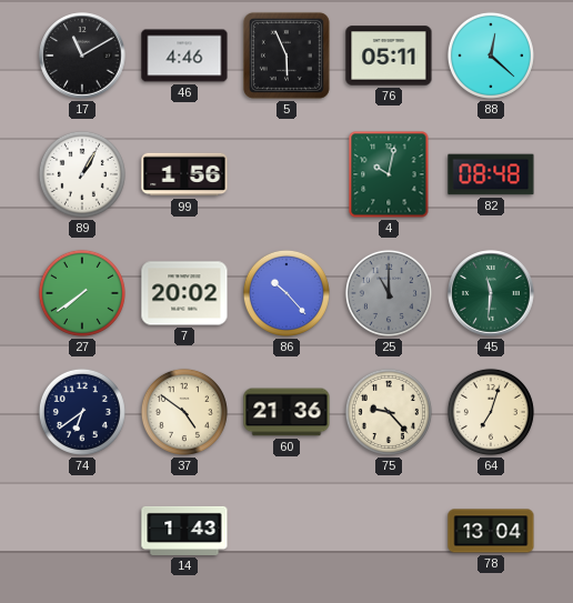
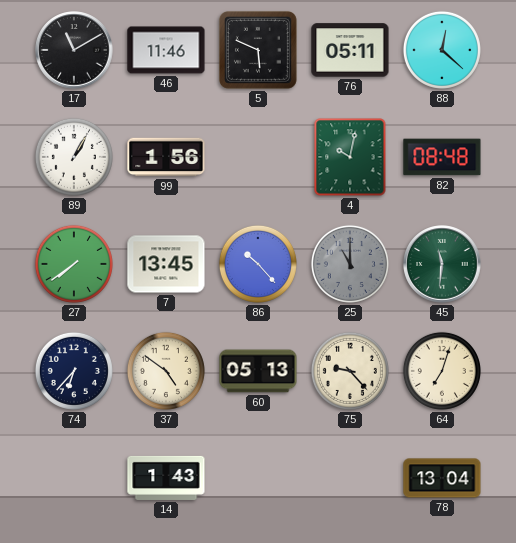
46: 4:46 -> 11:46 (166, 50)
5: 5:56 -> 5:49 (258, 50)
7: 20:02 -> 13:45 (166, 264)
74: 6:39 -> 6:37 (74, 371)
60: 21:36 -> 05:13 (258, 371)
